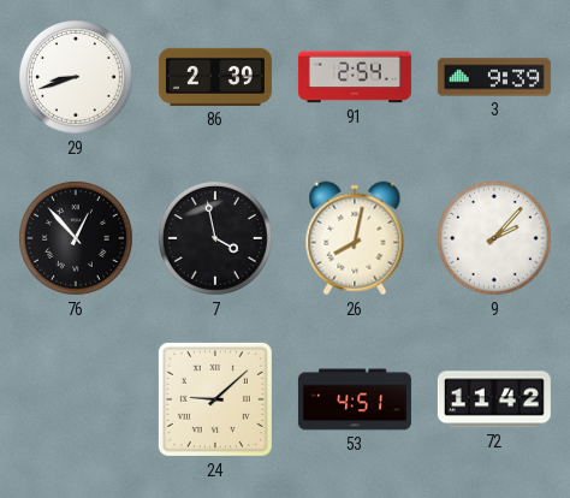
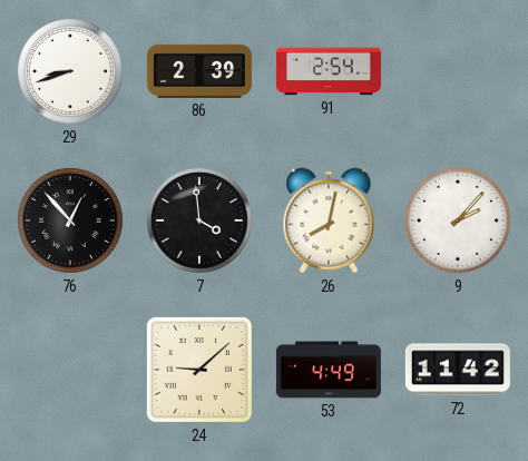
3: 9:39 -> none (494, 77)
7: 3:58 -> 3:59 (199, 220)
53: 4:51 -> 4:49 (329, 370)
